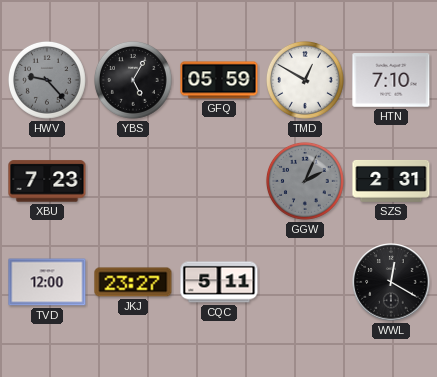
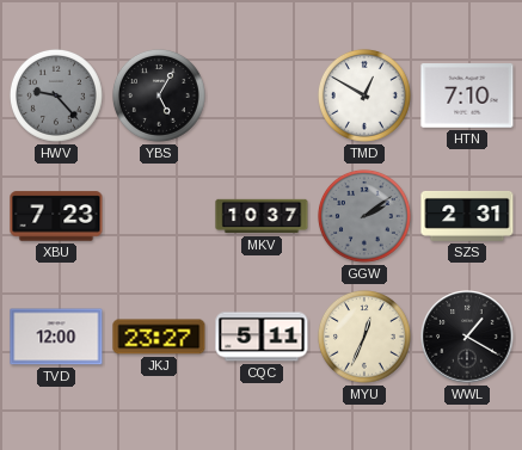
GFQ: 05:59 -> none (219, 80)
MKV: none -> 10:37 (262, 216)
GGW: 2:04 -> 2:09 (364, 216)
MYU: none -> 12:34 (364, 337)
WWL: 12:20 -> 1:20 (467, 337)
